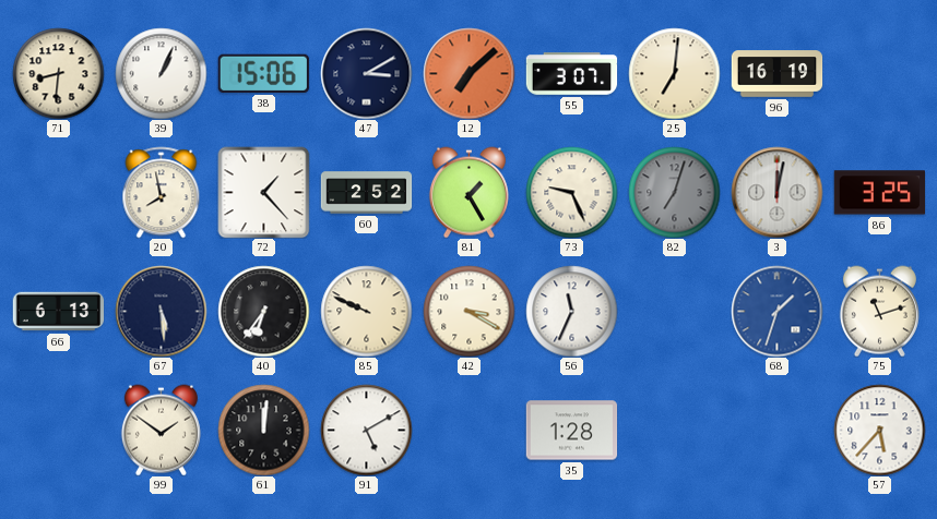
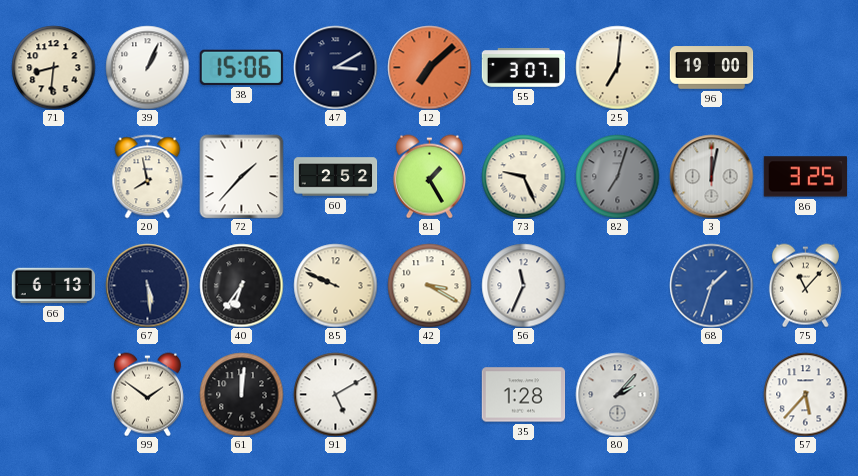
96: 16:19 -> 19:00 (711, 68)
72: 1:23 -> 1:37 (241, 176)
75: 11:12 -> 11:07 (805, 285)
80: none -> 2:07 (617, 394)
